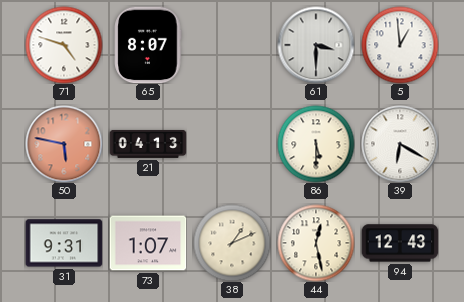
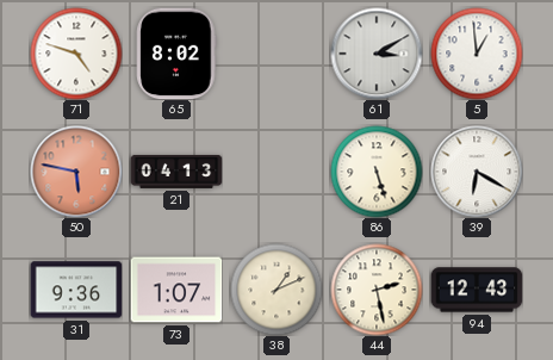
65: 8:07 -> 8:02 (176, 54)
61: 3:30 -> 3:10 (377, 54)
86: 5:30 -> 5:27 (377, 172)
31: 9:31 -> 9:36 (76, 290)
44: 12:28 -> 2:28 (377, 290)
